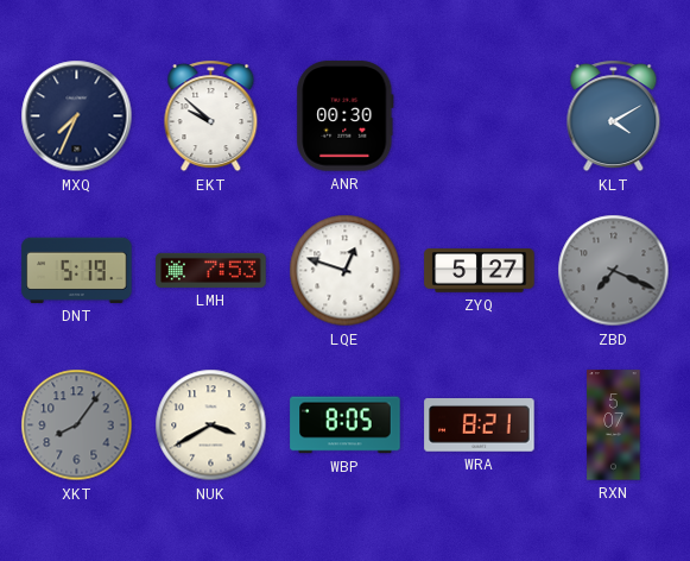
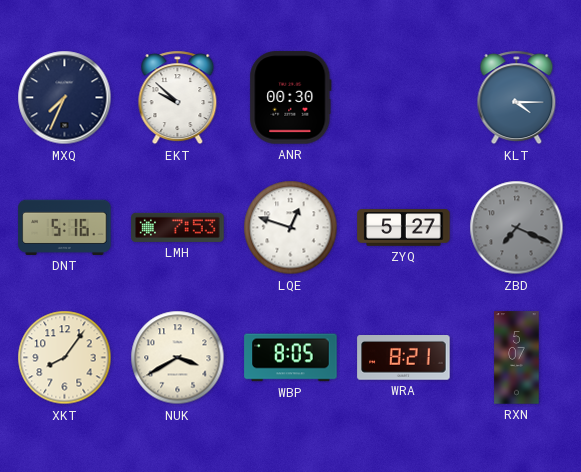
KLT: 4:10 -> 4:15 (517, 98)
DNT: 5:19 -> 5:16 (65, 227)
XKT dial: grey -> cream (65, 358)
